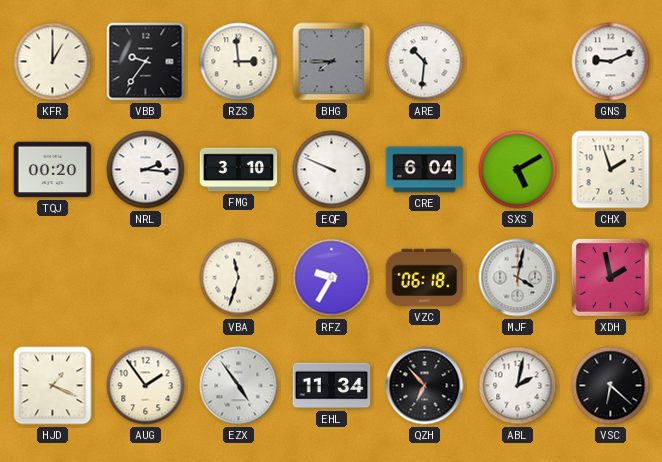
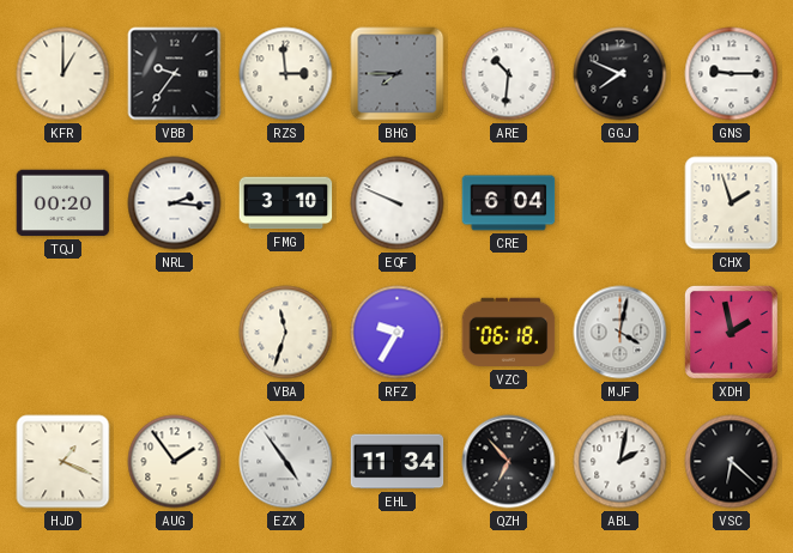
GGJ: none -> 7:49 (621, 74)
GNS: 9:11 -> 9:15 (732, 74)
SXS: 5:10 -> none (518, 170)
